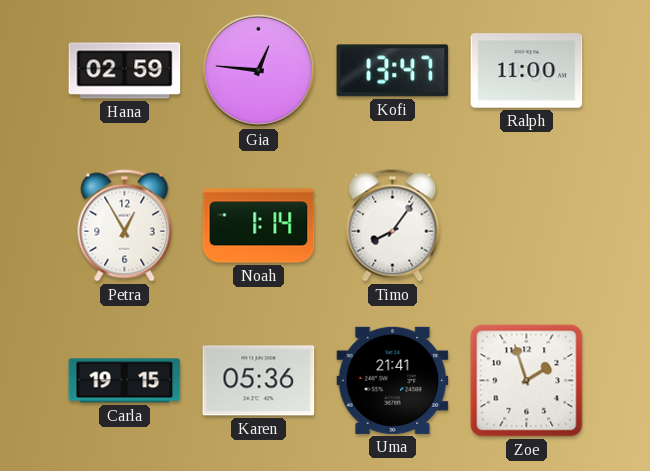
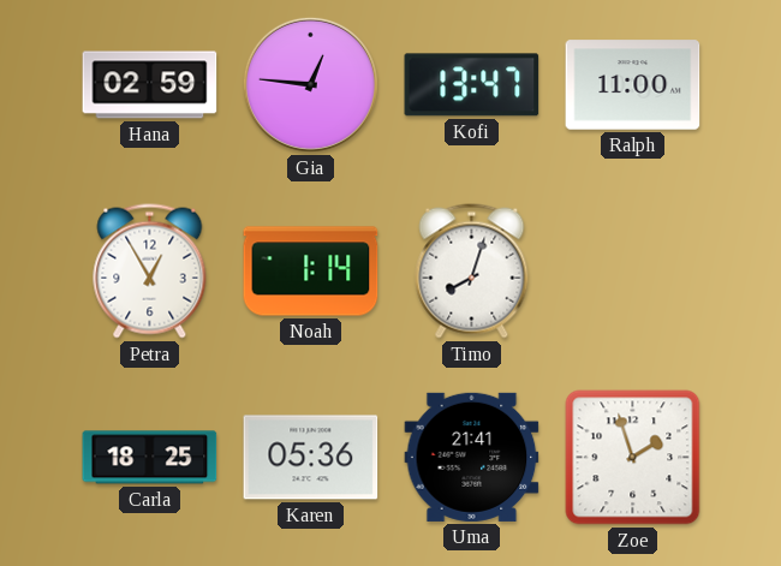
Timo: 8:06 -> 8:03 (472, 272)
Carla: 19:15 -> 18:25 (150, 458)
